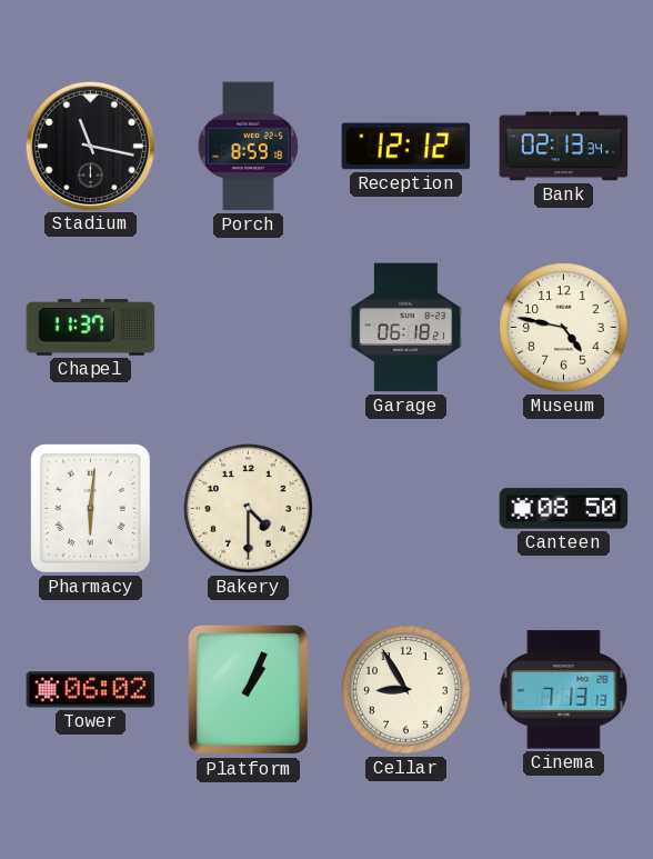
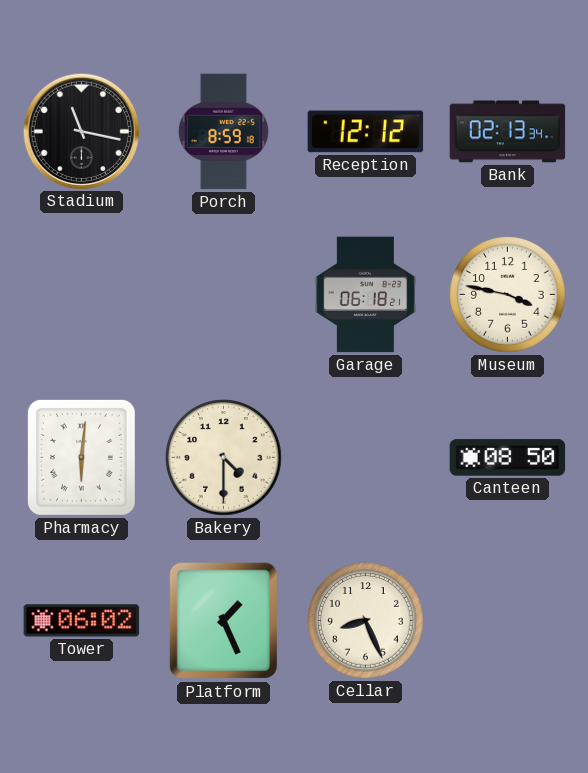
Chapel: 11:37 -> none (91, 328)
Museum: 4:47 -> 3:47 (508, 295)
Platform: 1:04 -> 1:26 (224, 621)
Cellar: 8:55 -> 8:26 (366, 621)
Cinema: 7:13 -> none (564, 690)
